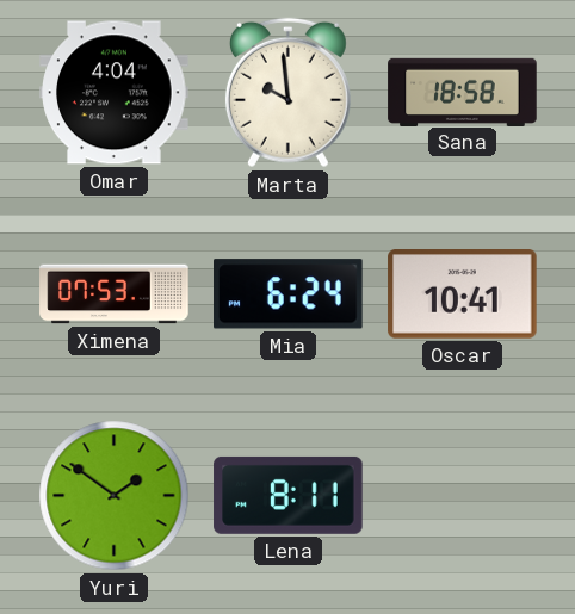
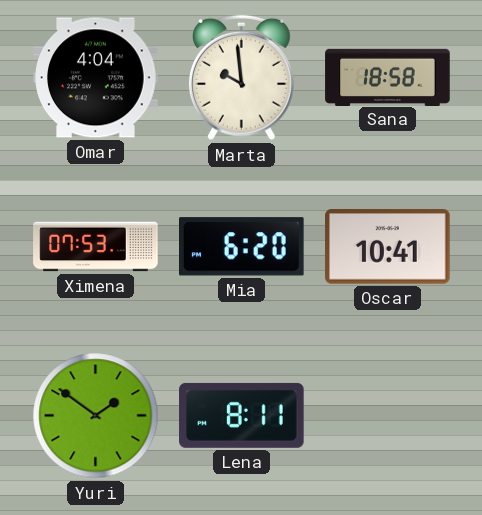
Mia: 6:24 -> 6:20 (242, 247)
